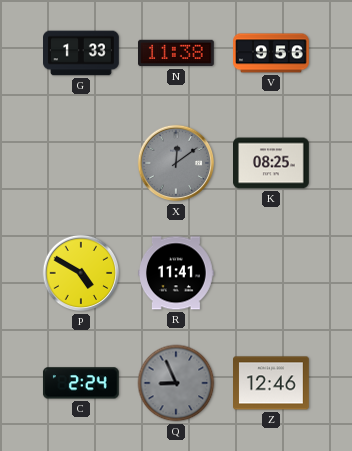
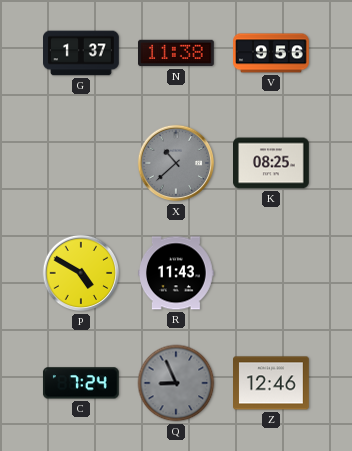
G: 1:33 -> 1:37 (82, 53)
X: 12:09 -> 10:38 (176, 163)
R: 11:41 -> 11:43 (177, 273)
C: 2:24 -> 7:24 (81, 383)
